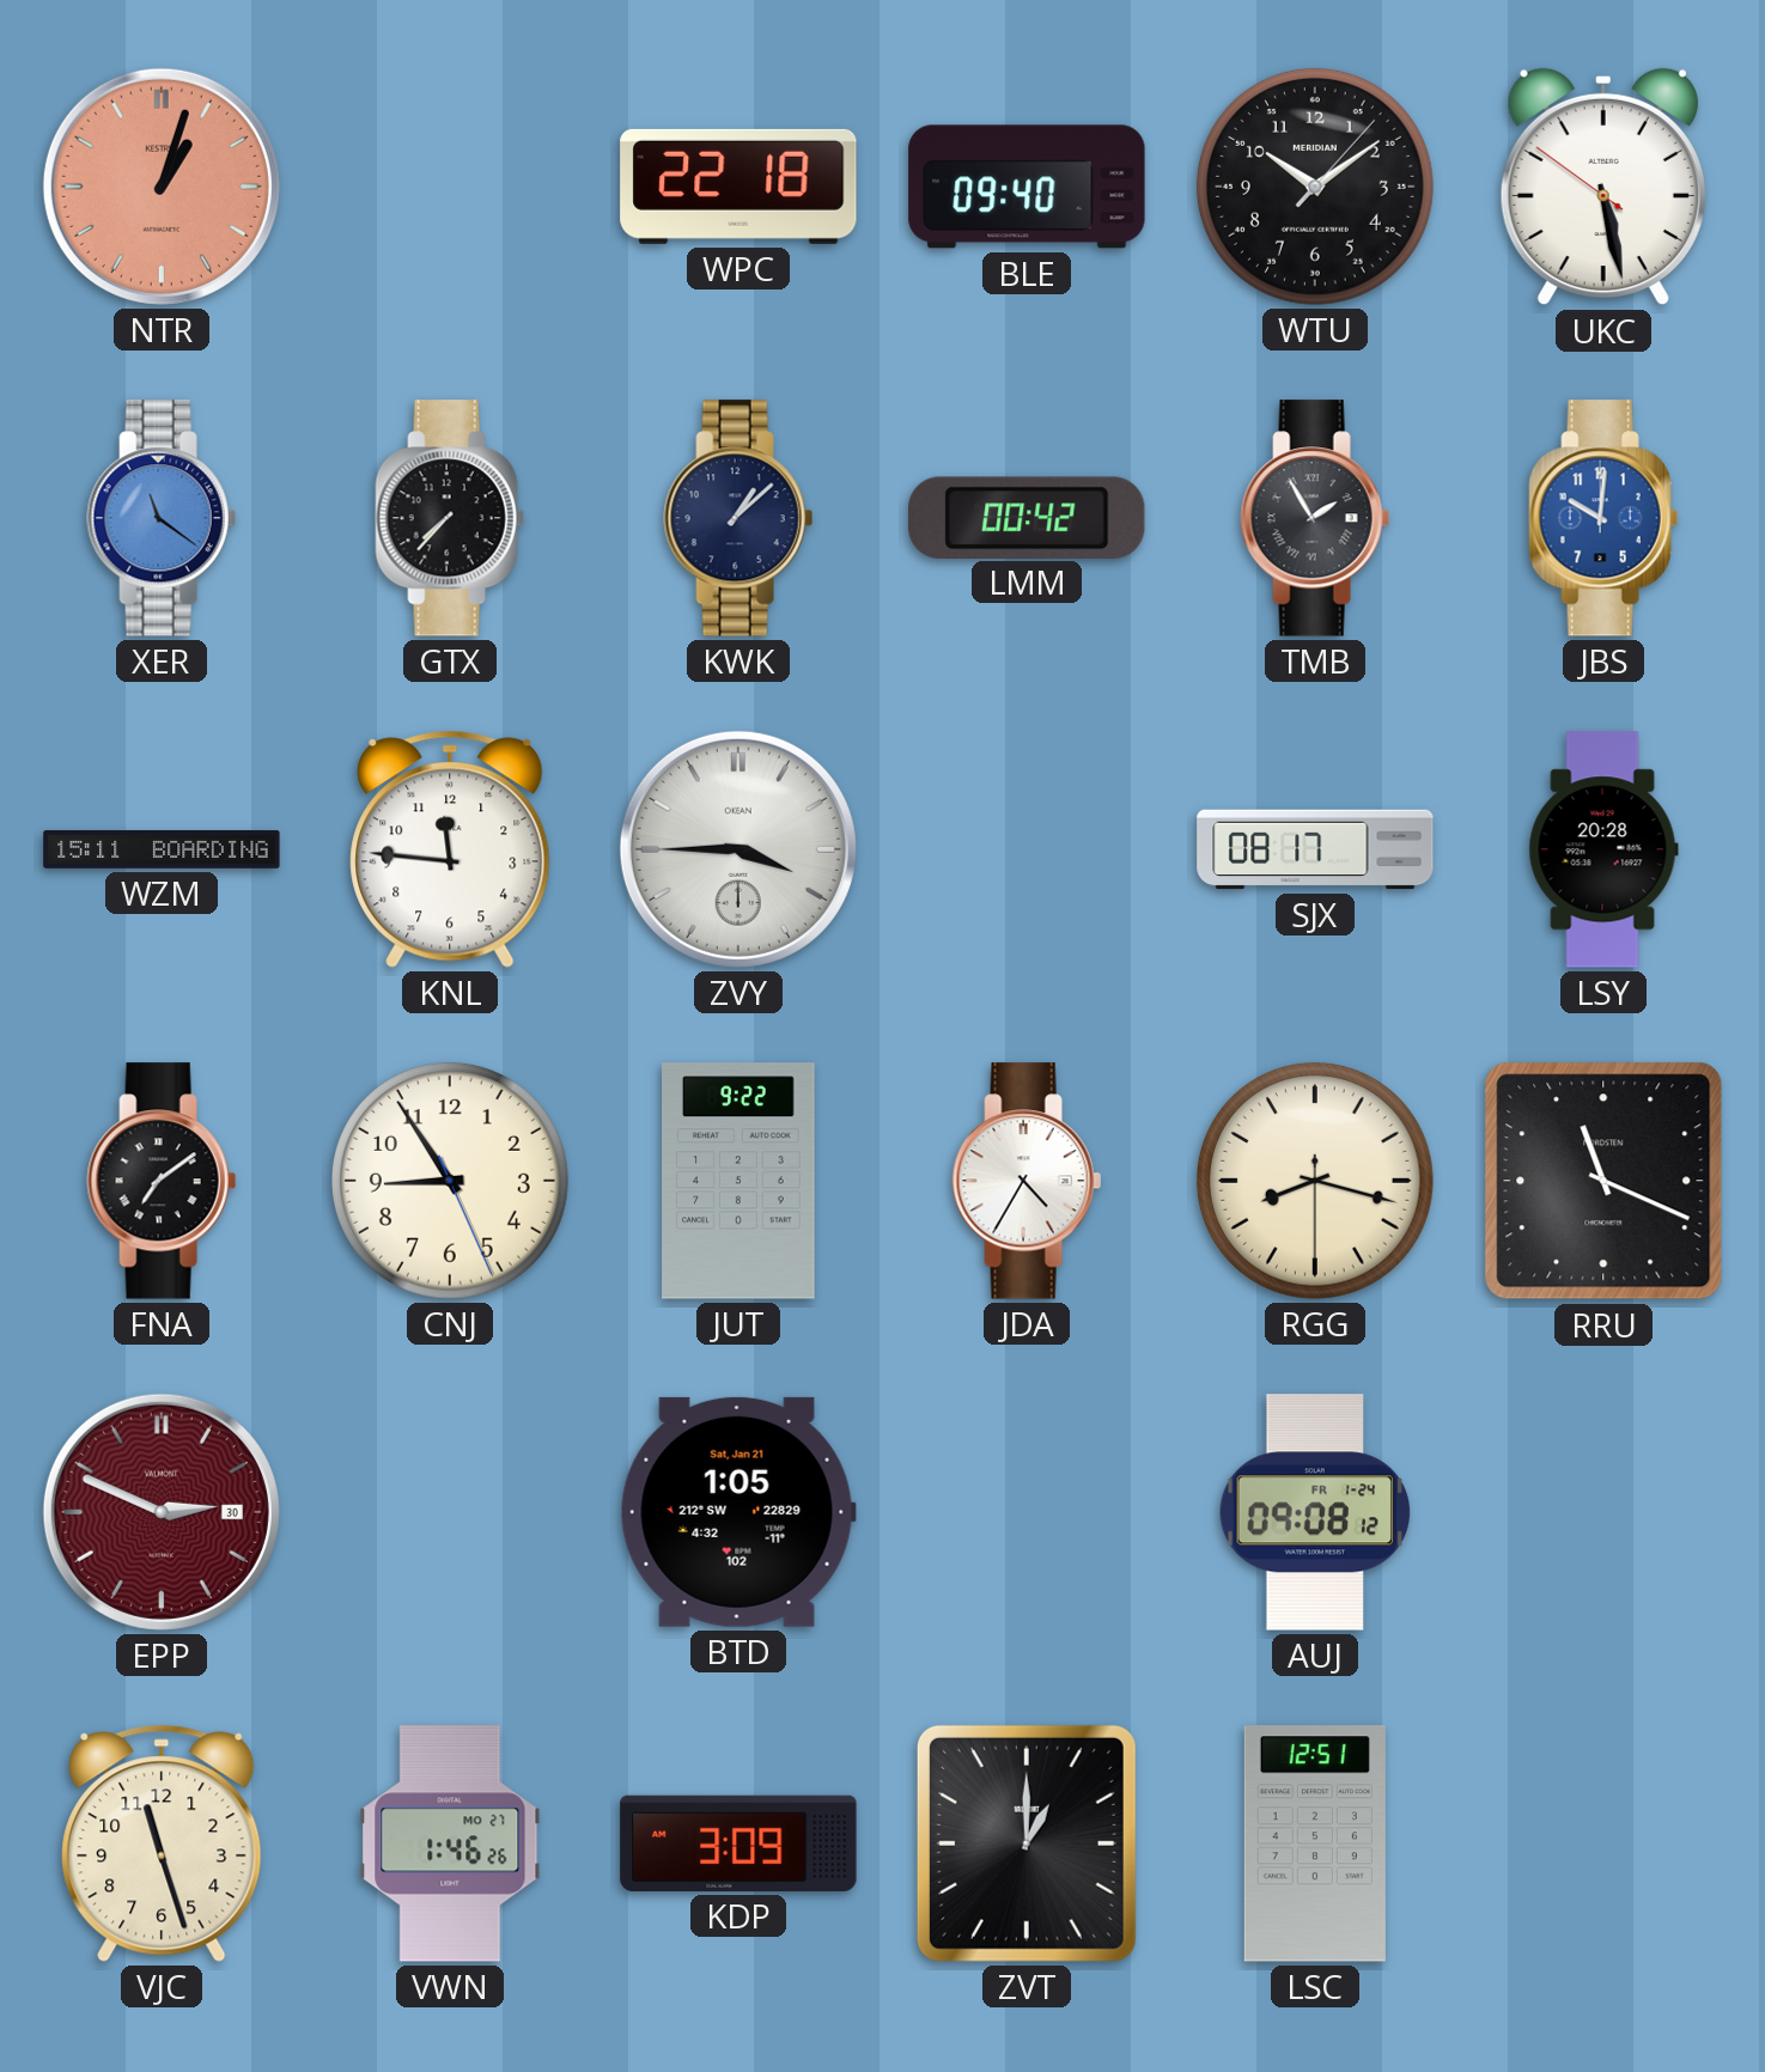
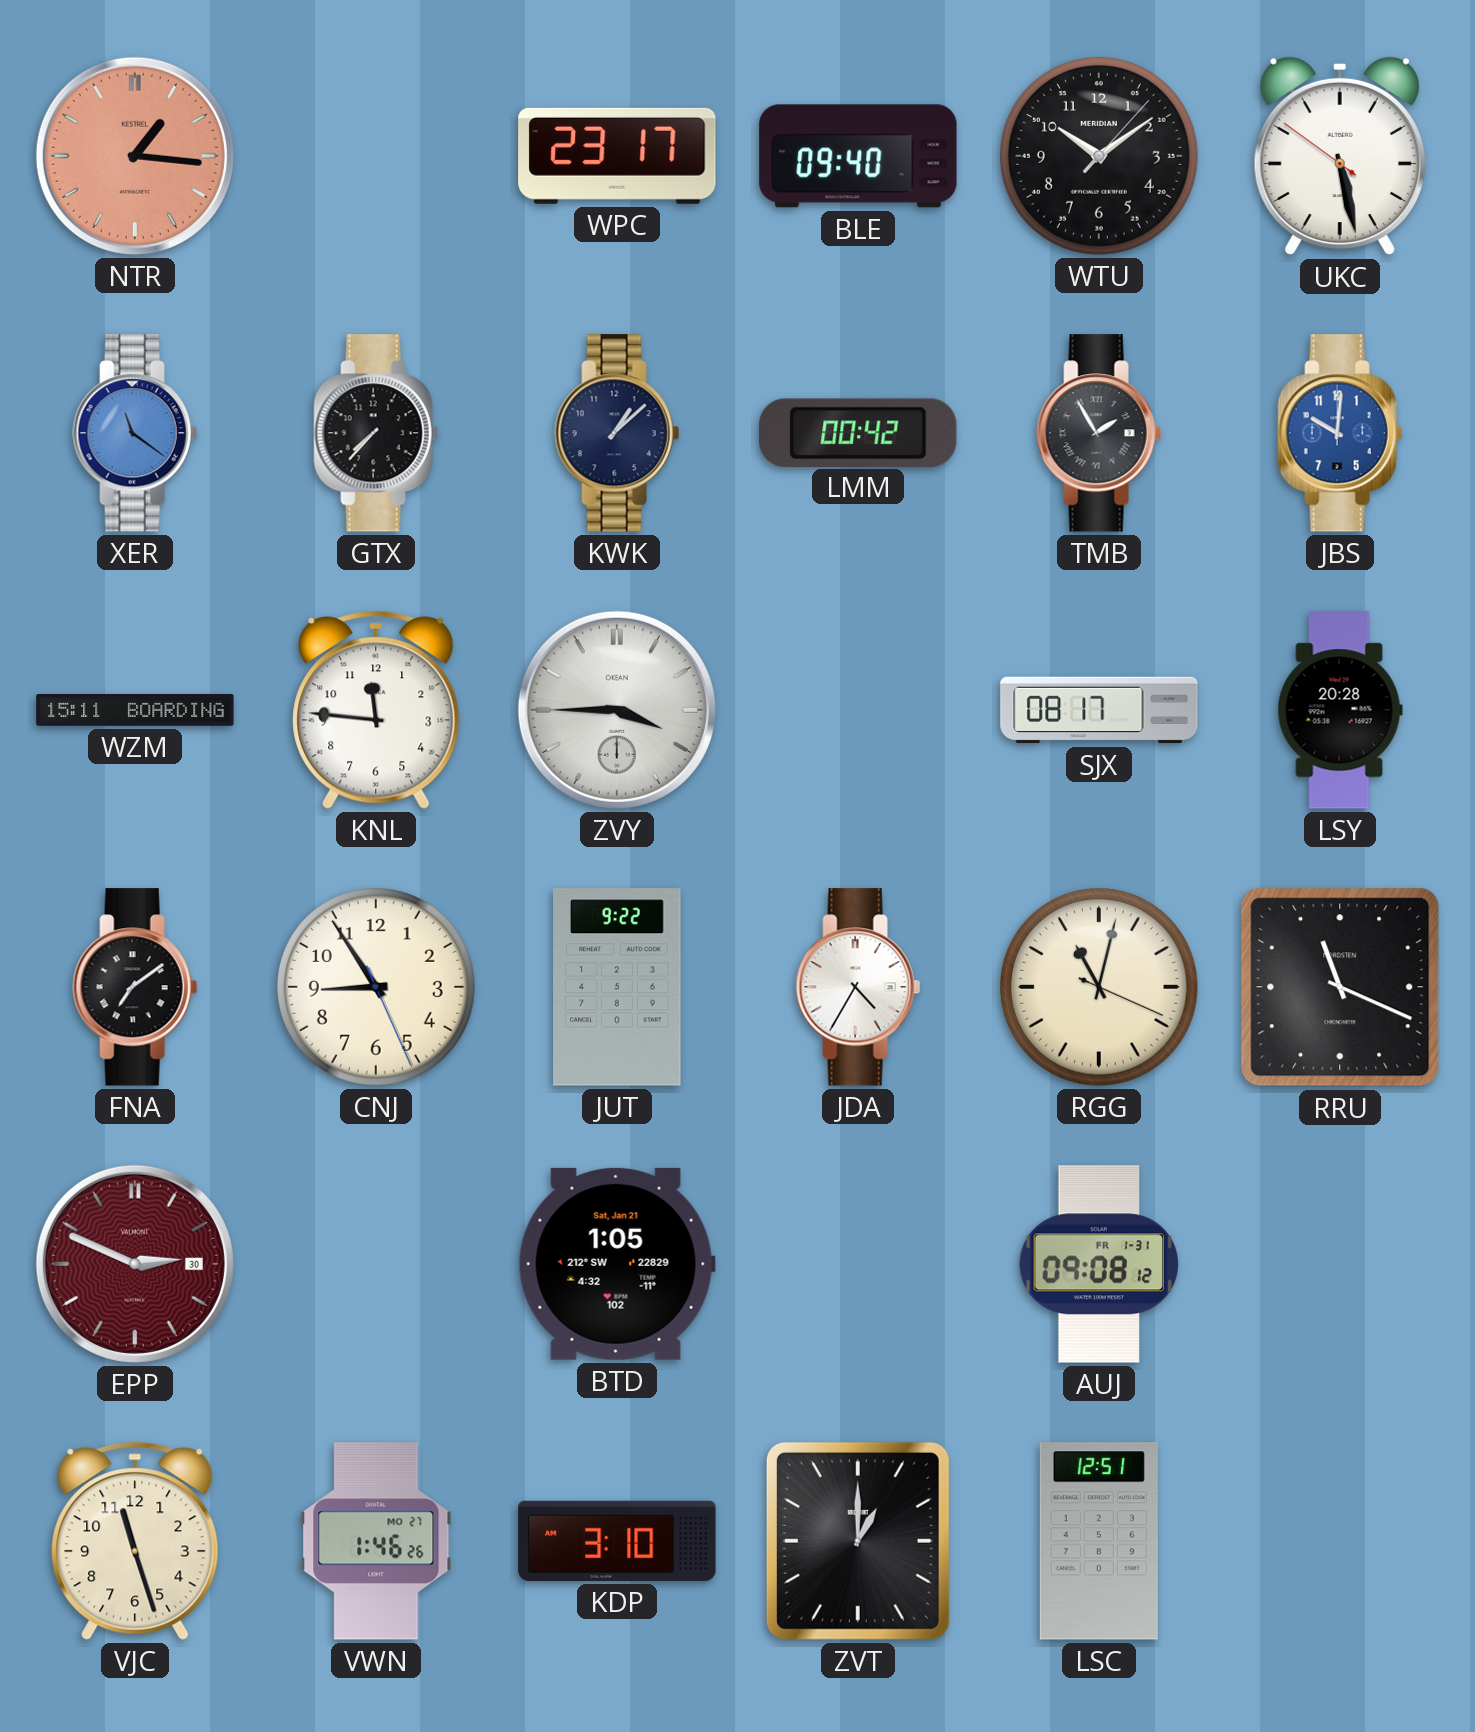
NTR: 1:03 -> 1:16 (135, 156)
WPC: 22:18 -> 23:17 (617, 156)
RGG: 8:17 -> 11:02 (1099, 987)
AUJ date: FR 1-24 -> FR 1-31 (1098, 1264)
KDP: 3:09 -> 3:10 (617, 1541)
